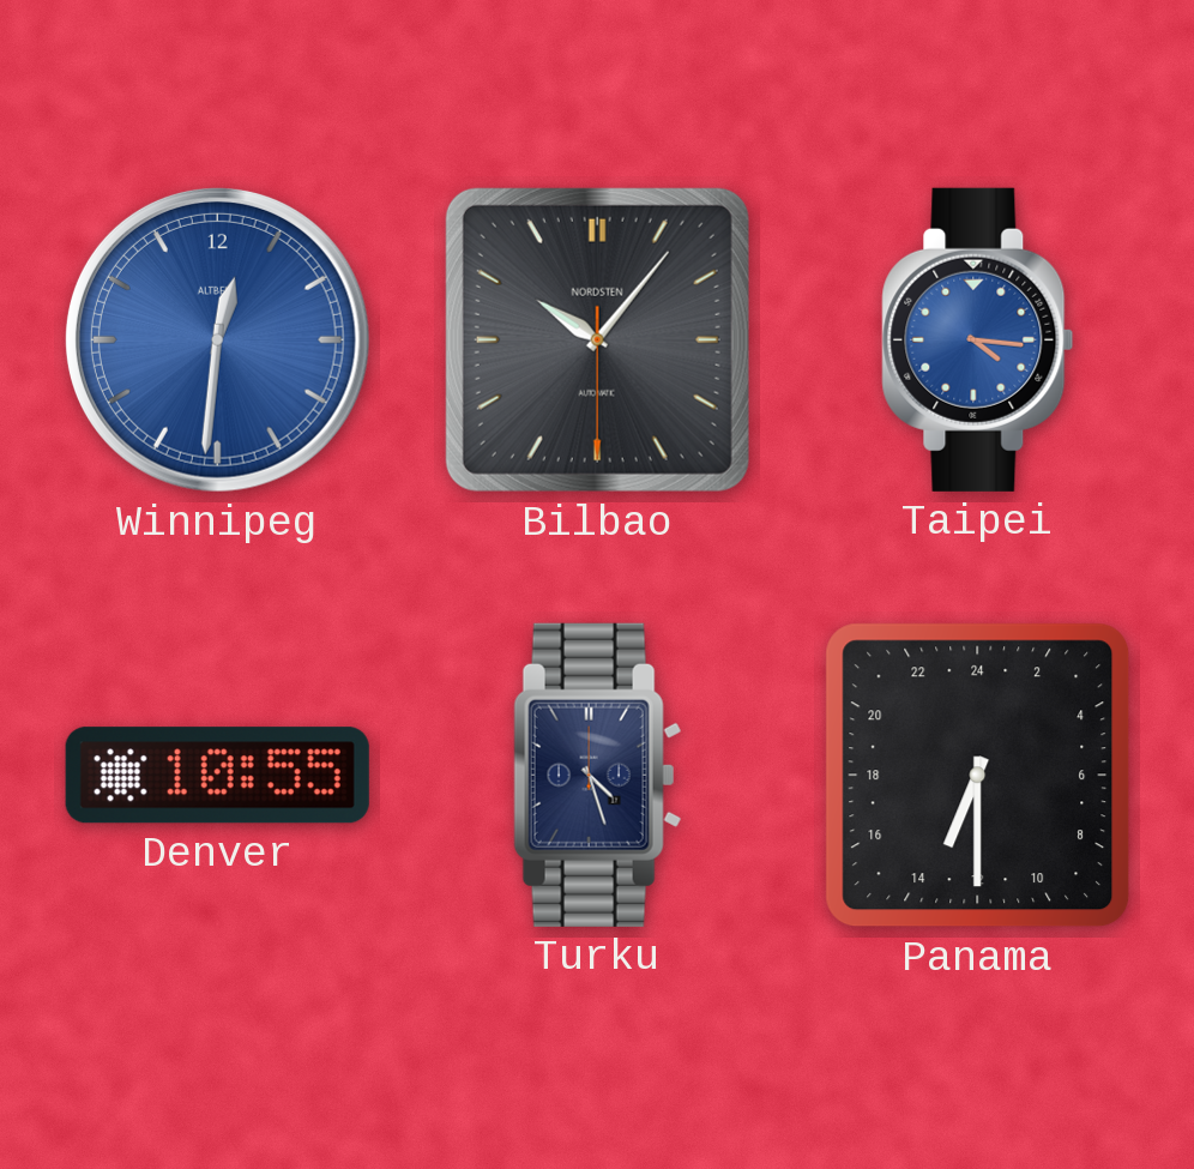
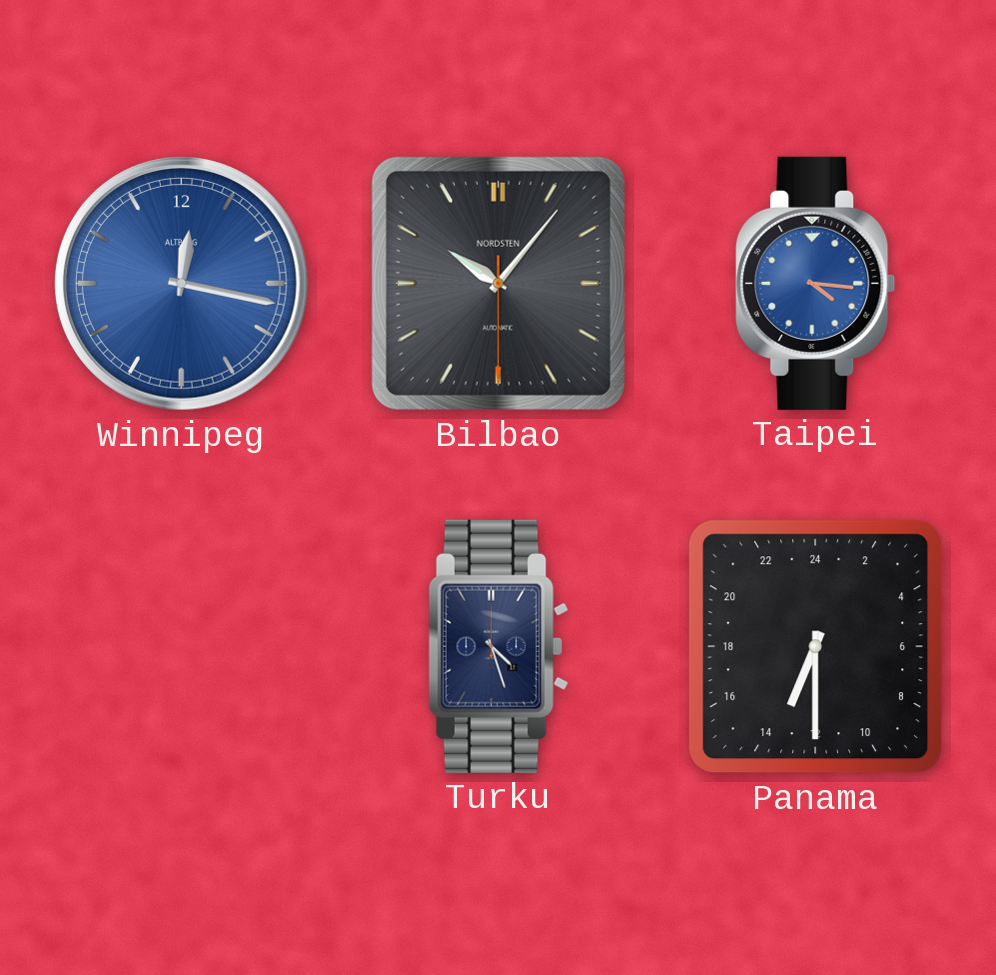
Winnipeg: 12:31 -> 12:17 (181, 283)
Denver: 10:55 -> none (217, 776)
